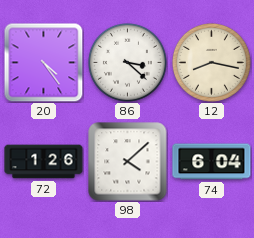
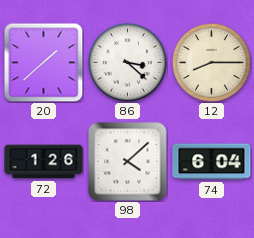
20: 4:24 -> 1:38 (43, 62)
12: 8:17 -> 8:15 (211, 62)
